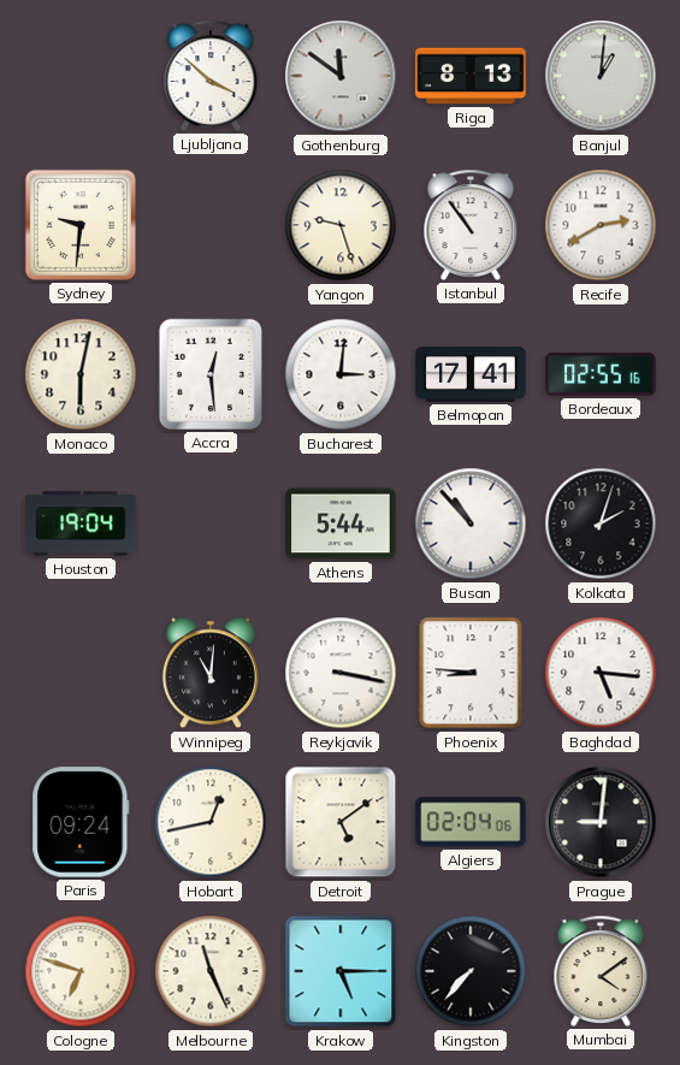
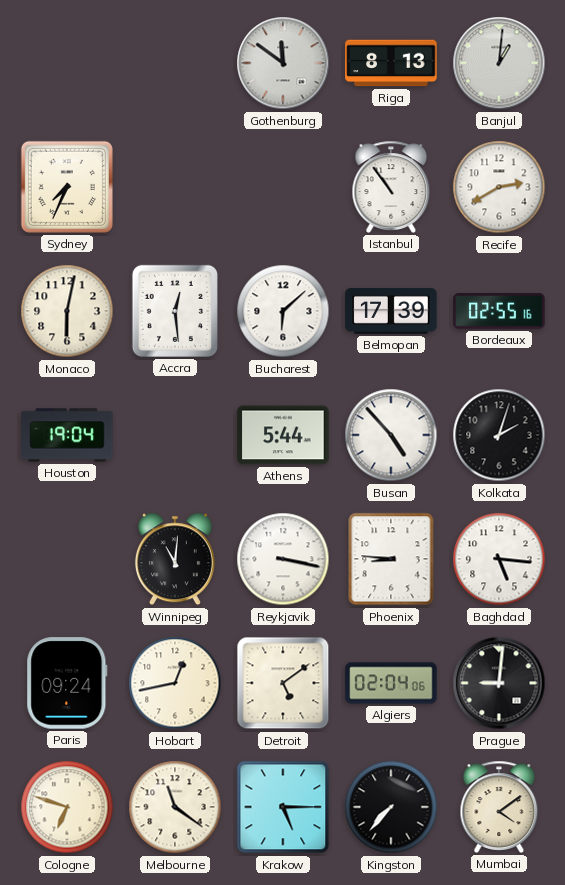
Ljubljana: 3:52 -> none (211, 76)
Sydney: 9:31 -> 7:34 (67, 187)
Yangon: 9:27 -> none (341, 225)
Bucharest: 3:01 -> 6:08 (283, 311)
Belmopan: 17:41 -> 17:39 (391, 311)
Busan: 10:53 -> 4:53 (391, 435)
Melbourne: 11:26 -> 11:21 (175, 807)
